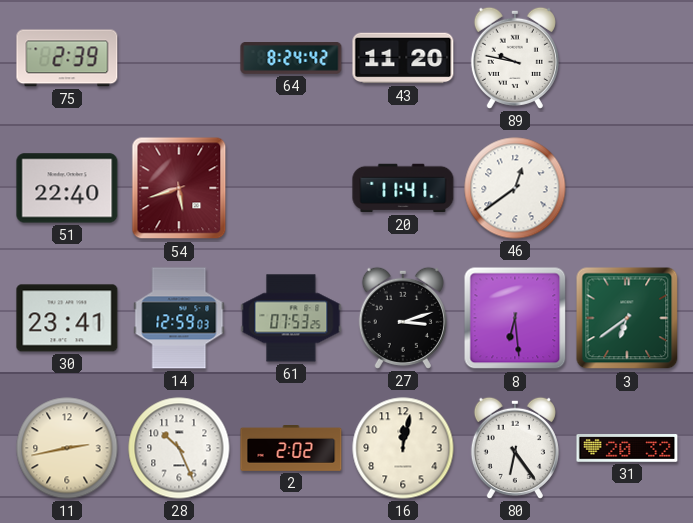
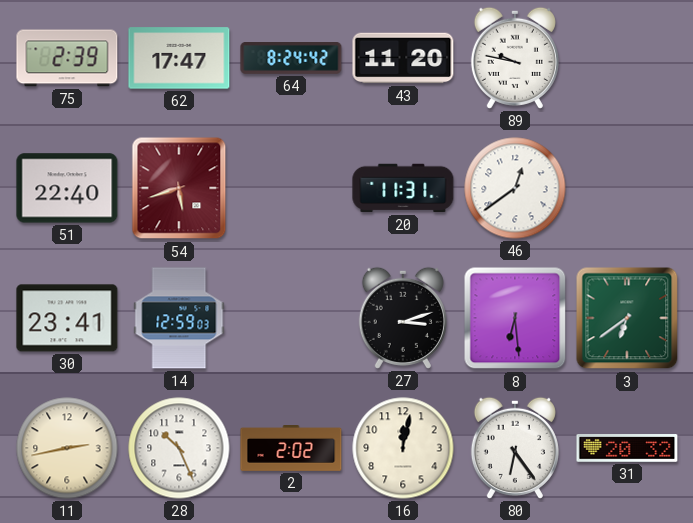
62: none -> 17:47 (179, 58)
20: 11:41 -> 11:31 (403, 188)
61: 07:53 -> none (291, 318)
